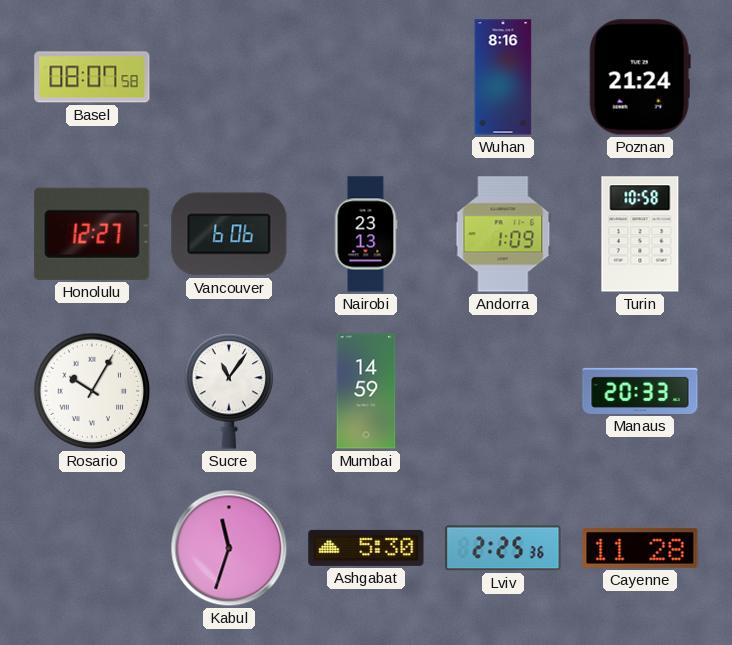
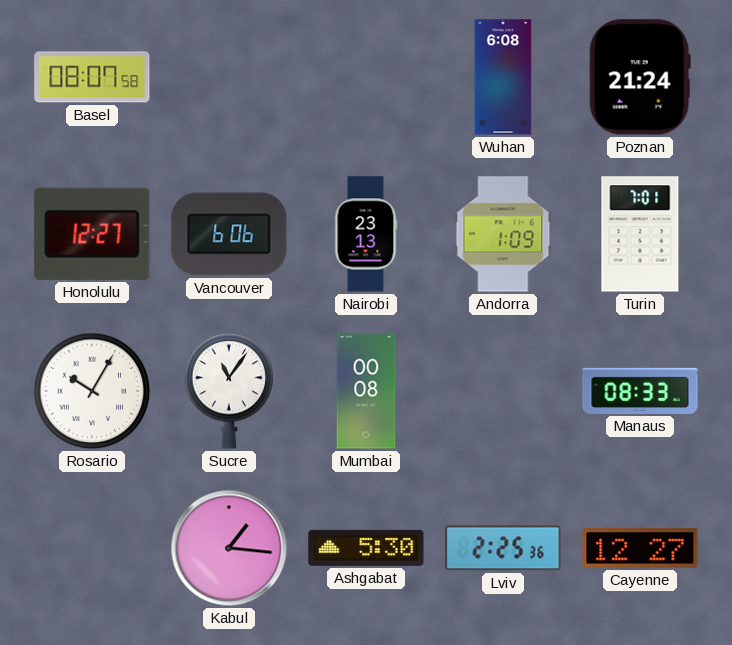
Wuhan: 8:16 -> 6:08 (503, 77)
Turin: 10:58 -> 7:01 (640, 234)
Mumbai: 14:59 -> 00:08 (366, 391)
Manaus: 20:33 -> 08:33 (640, 391)
Kabul: 11:33 -> 1:16 (229, 548)
Cayenne: 11:28 -> 12:27 (640, 548)
